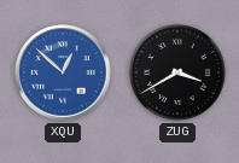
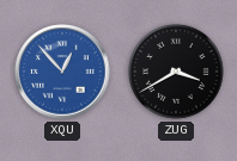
XQU: 12:52 -> 12:53 (62, 72)
